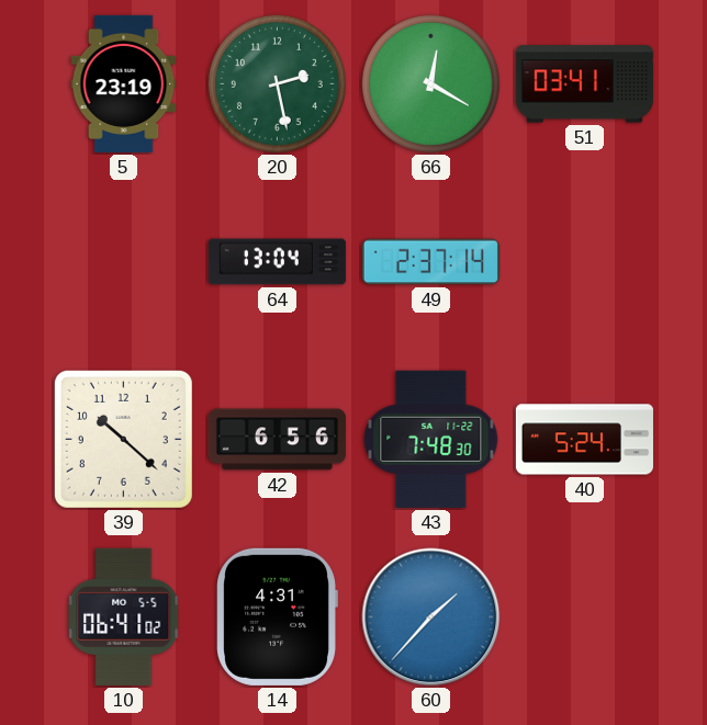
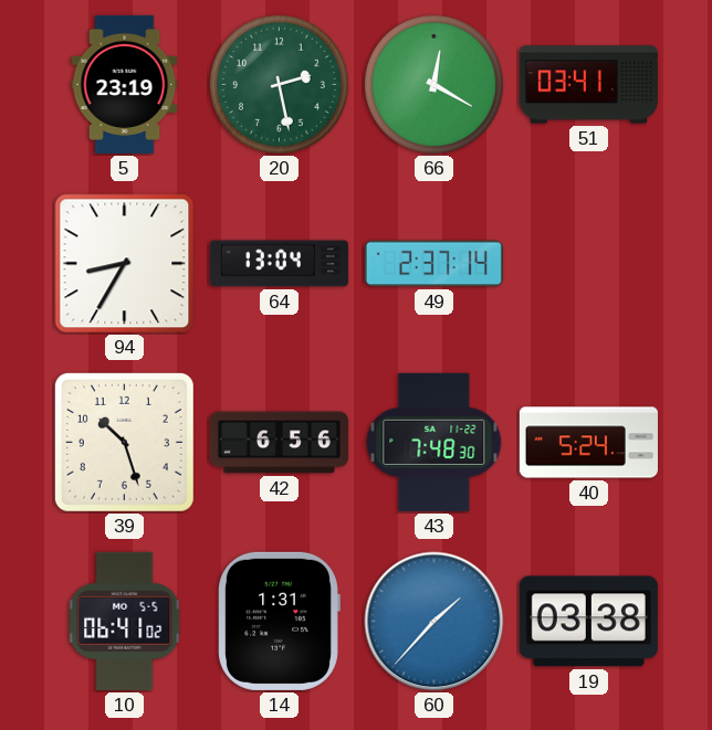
94: none -> 8:35 (125, 264)
39: 10:22 -> 10:27 (124, 442)
14: 4:31 -> 1:31 (279, 621)
19: none -> 03:38 (588, 622)
